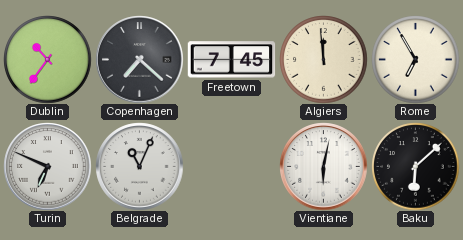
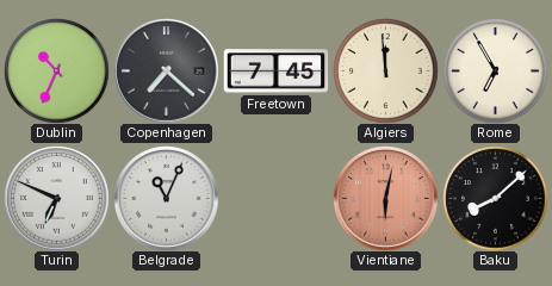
Dublin: 10:36 -> 10:34 (56, 70)
Vientiane dial: white -> salmon (385, 198)
Baku: 6:08 -> 8:08 (495, 198)
